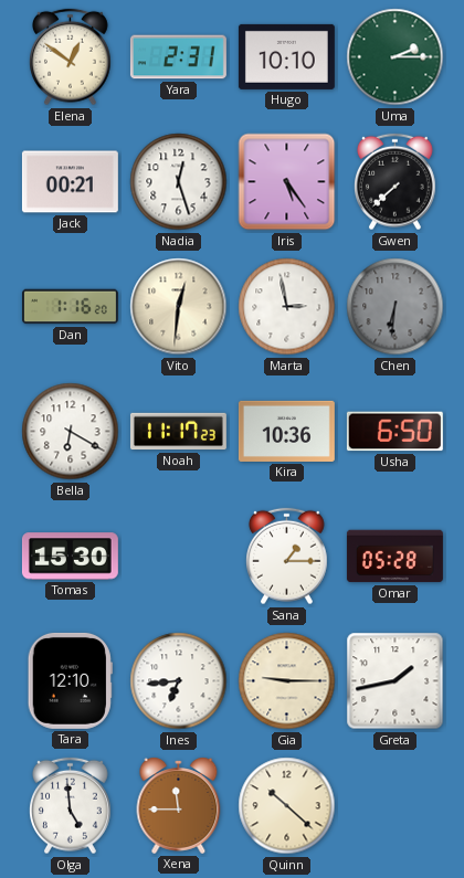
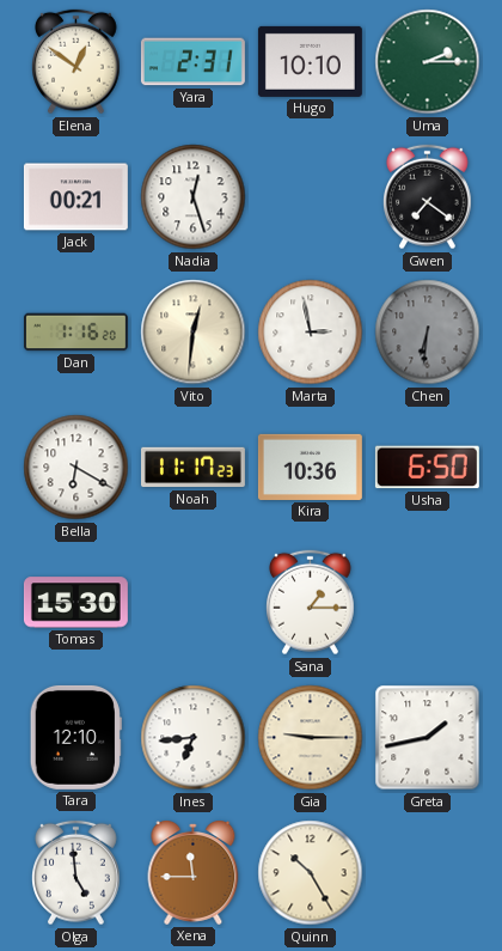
Iris: 5:24 -> none (287, 182)
Gwen: 7:38 -> 7:21 (428, 197)
Omar: 05:28 -> none (394, 557)
Quinn: 10:22 -> 10:25 (311, 873)
